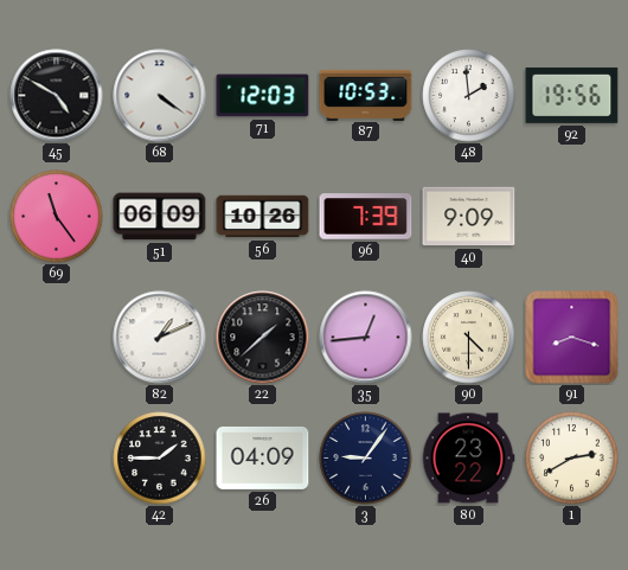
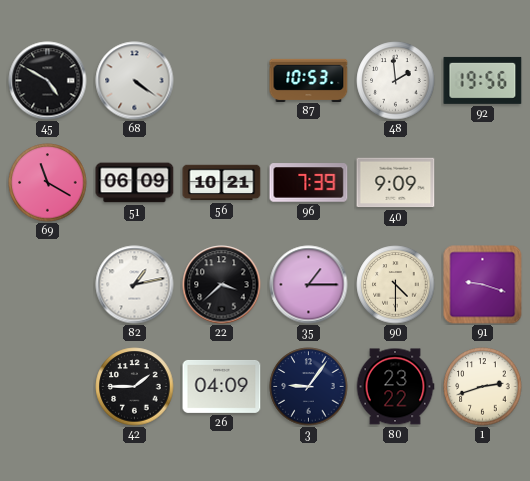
71: 12:03 -> none (263, 96)
69: 11:24 -> 11:20 (48, 183)
56: 10:26 -> 10:21 (222, 183)
82: 1:11 -> 1:13 (135, 285)
22: 1:38 -> 3:38 (222, 285)
35: 12:44 -> 1:15 (309, 285)
91: 8:18 -> 9:18 (483, 285)
1: 2:40 -> 2:42 (483, 387)
